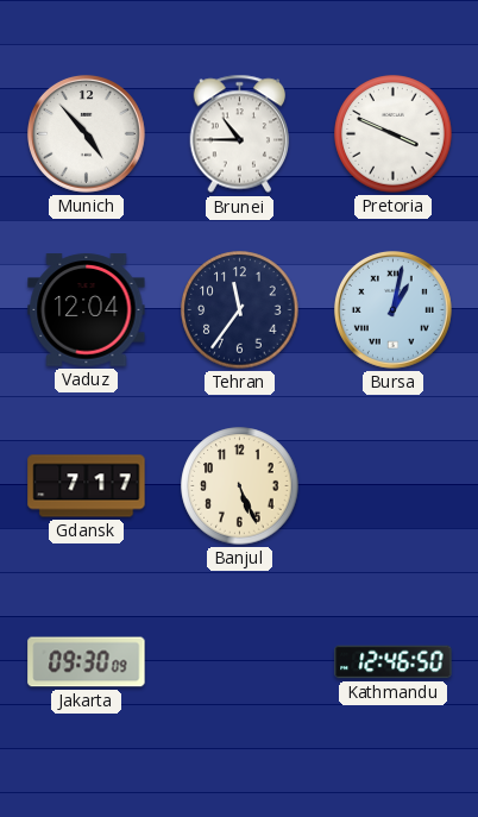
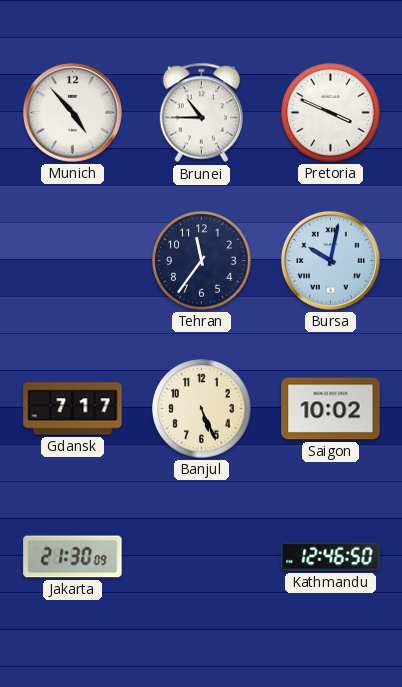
Vaduz: 12:04 -> none (87, 310)
Bursa: 1:02 -> 10:02 (330, 260)
Saigon: none -> 10:02 (331, 409)
Jakarta: 09:30 -> 21:30 (73, 557)
